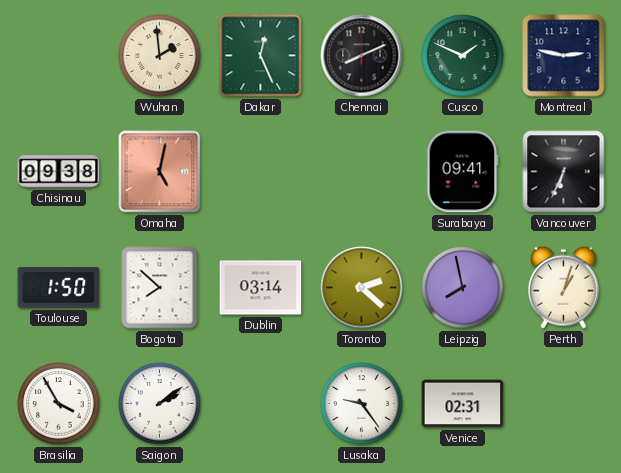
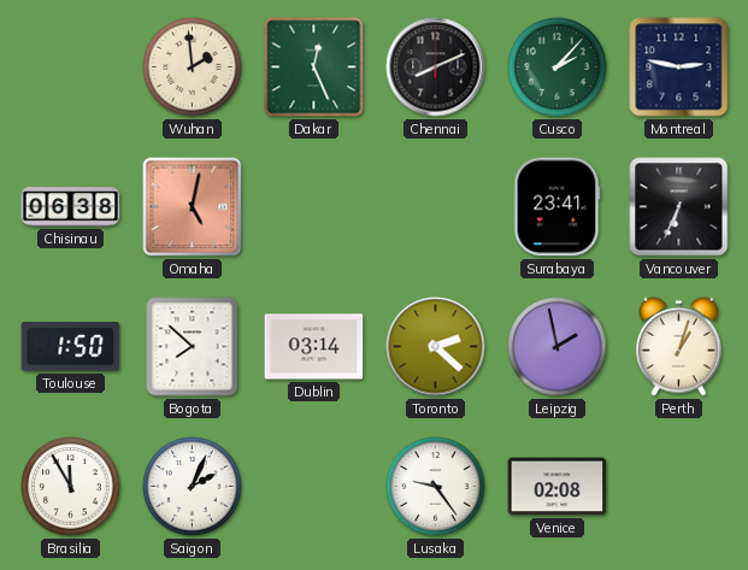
Cusco: 1:49 -> 2:07 (558, 67)
Chisinau: 09:38 -> 06:38 (71, 207)
Surabaya: 09:41 -> 23:41 (558, 207)
Leipzig: 7:58 -> 1:58 (558, 347)
Brasilia: 3:55 -> 11:55 (71, 487)
Saigon: 2:09 -> 2:04 (193, 487)
Venice: 02:31 -> 02:08 (558, 487)
